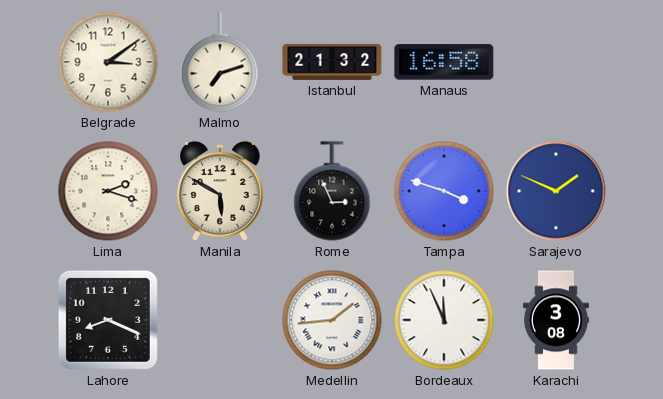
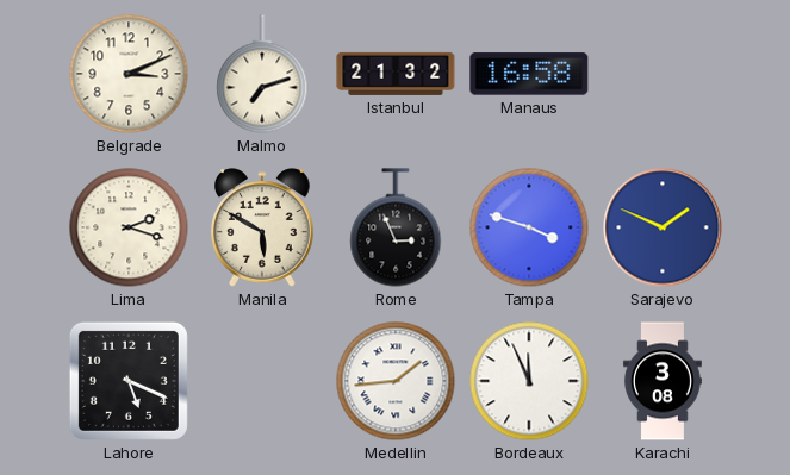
Belgrade: 3:09 -> 3:11 (129, 74)
Lahore: 8:19 -> 5:19 (129, 381)
